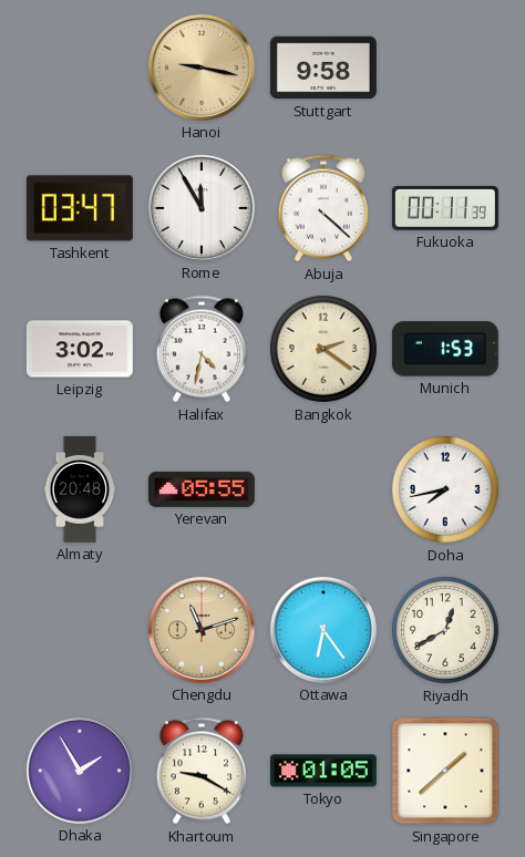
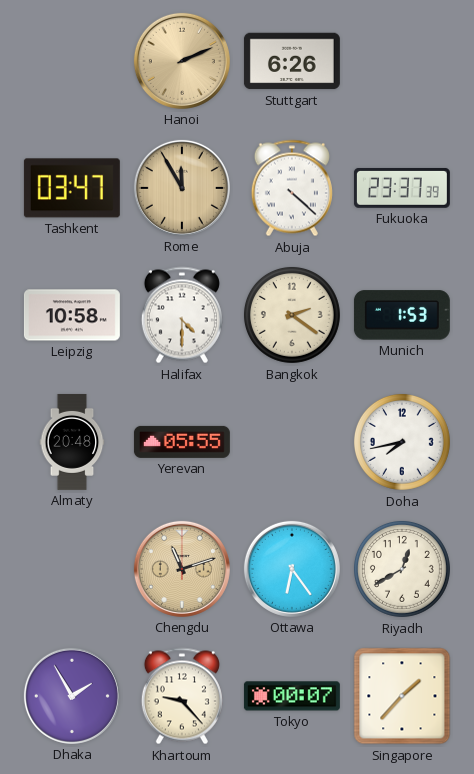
Hanoi: 9:17 -> 2:11 (182, 61)
Stuttgart: 9:58 -> 6:26 (292, 61)
Rome dial: white -> champagne (182, 188)
Fukuoka: 00:11 -> 23:37 (402, 188)
Leipzig: 3:02 -> 10:58 (72, 315)
Halifax: 4:32 -> 4:30 (182, 315)
Khartoum: 9:20 -> 9:23 (182, 696)
Tokyo: 01:05 -> 00:07 (292, 696)
Singapore: 1:38 -> 1:37 (402, 696)
